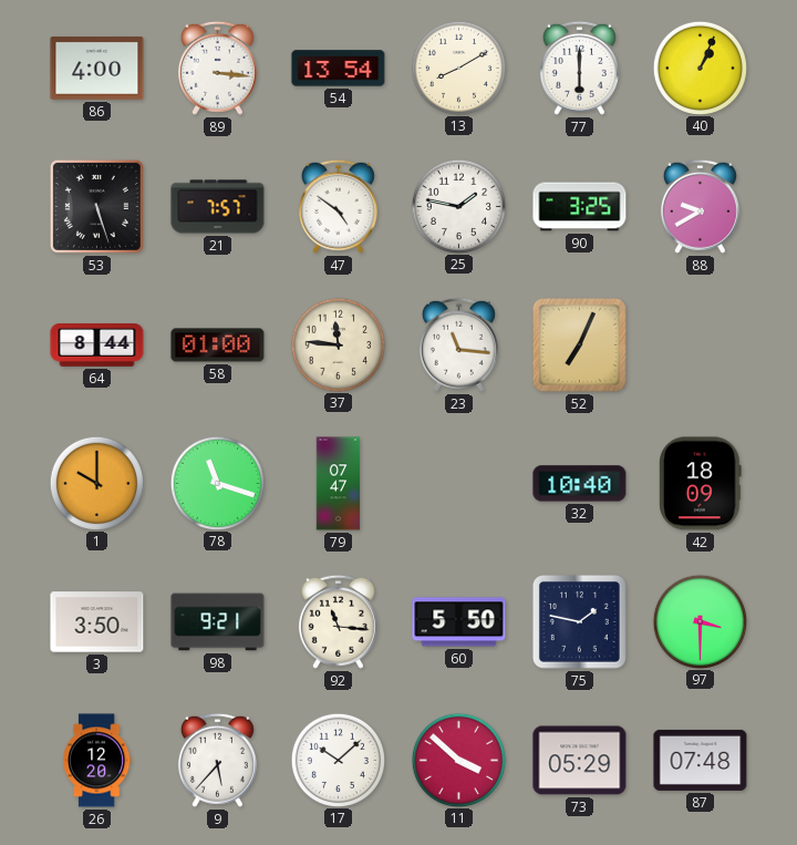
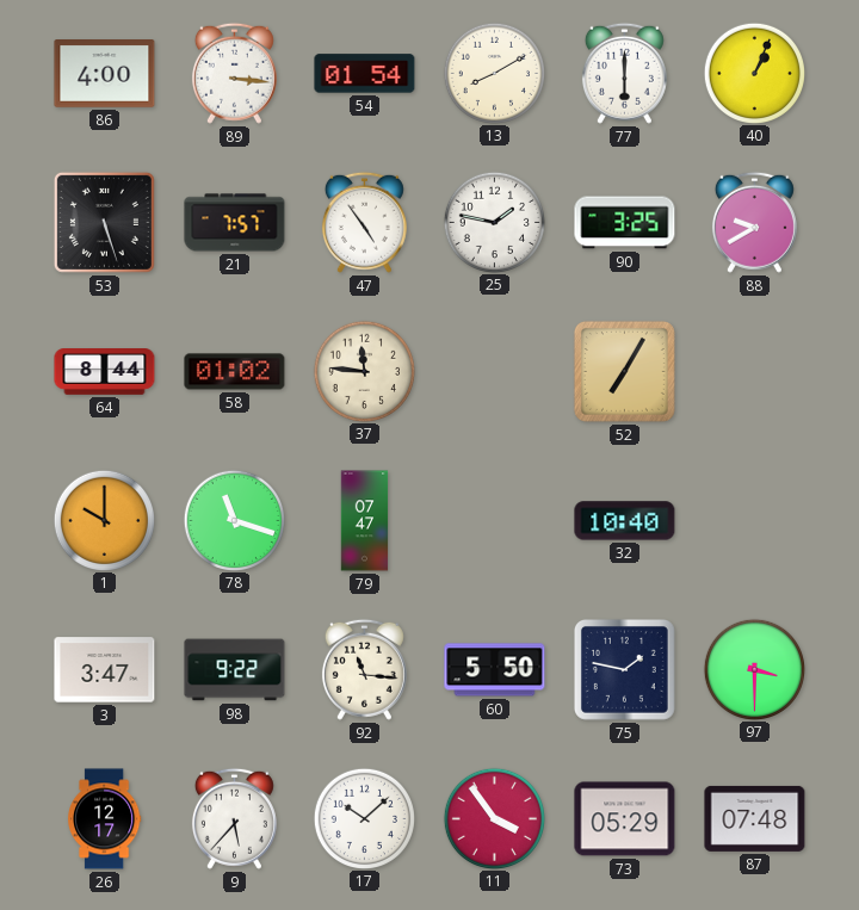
54: 13:54 -> 01:54 (365, 74)
47: 4:51 -> 4:54 (364, 222)
58: 01:00 -> 01:02 (235, 372)
23: 11:16 -> none (458, 344)
52: 7:04 -> 7:05 (624, 371)
42: 18:09 -> none (701, 484)
3: 3:50 -> 3:47 (105, 670)
98: 9:21 -> 9:22 (235, 670)
26: 12:20 -> 12:17 (104, 819)
11: 3:52 -> 3:54 (494, 818)
